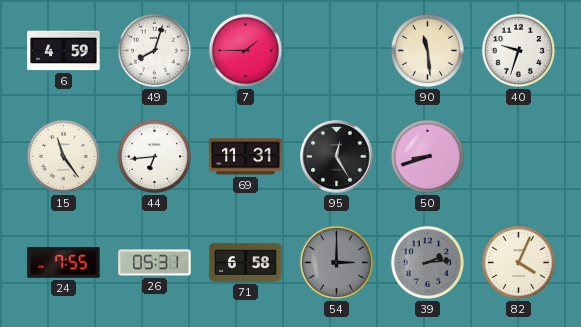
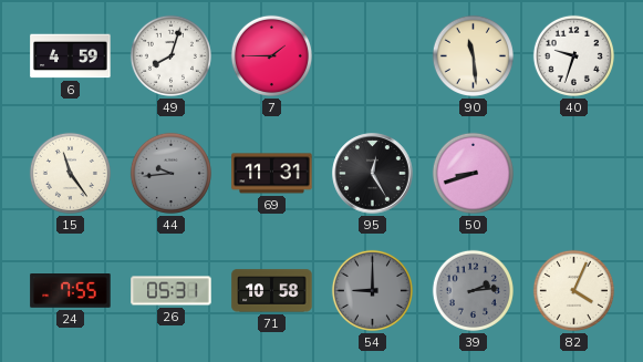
44: 6:44 -> 9:44 (170, 173)
44 dial: white -> grey (170, 173)
71: 6:58 -> 10:58 (272, 291)
54: 3:00 -> 9:00 (372, 290)
